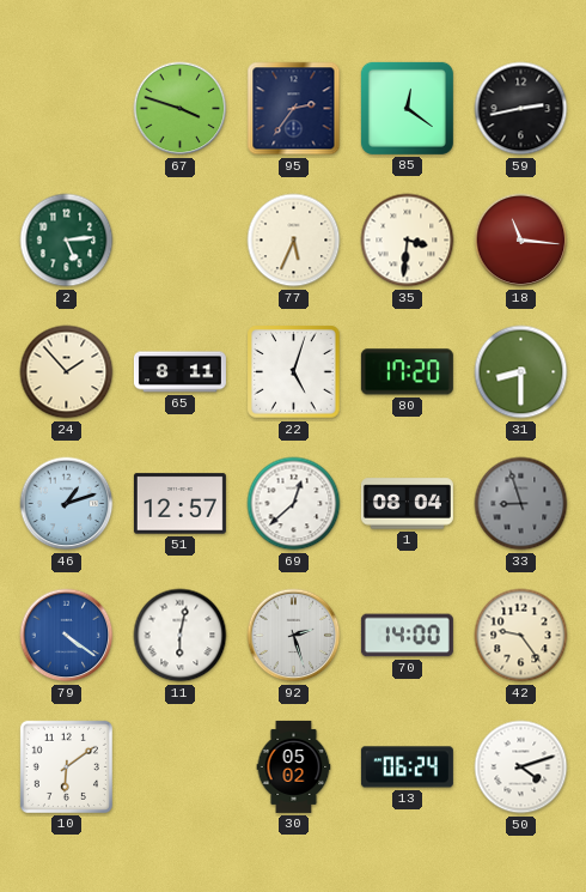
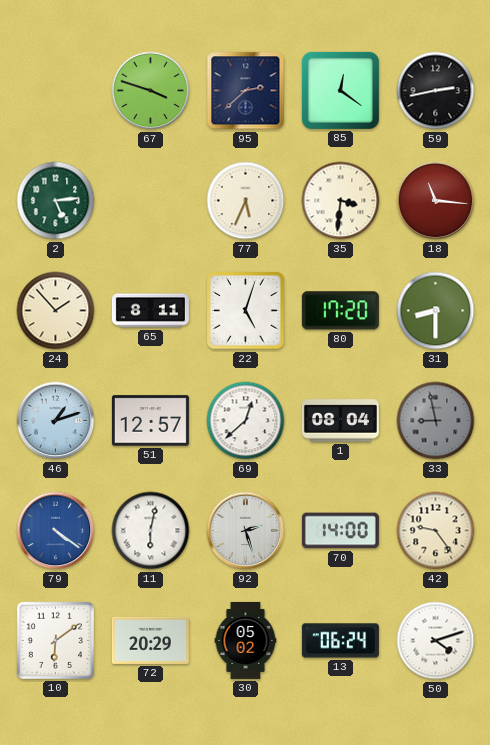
95: 2:36 -> 2:38 (246, 91)
33: 8:57 -> 8:58 (436, 421)
72: none -> 20:29 (150, 640)
